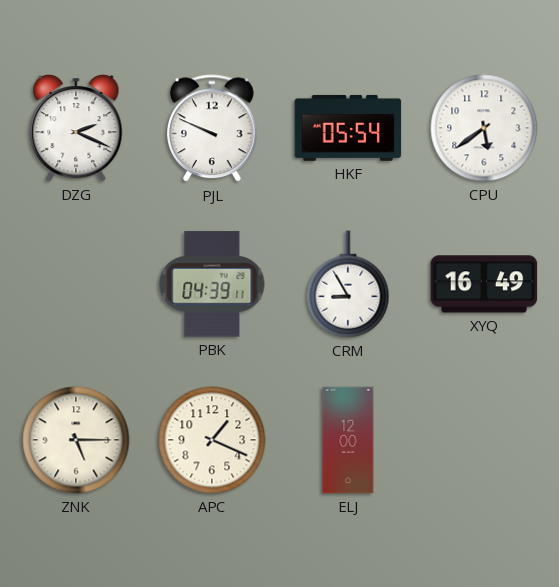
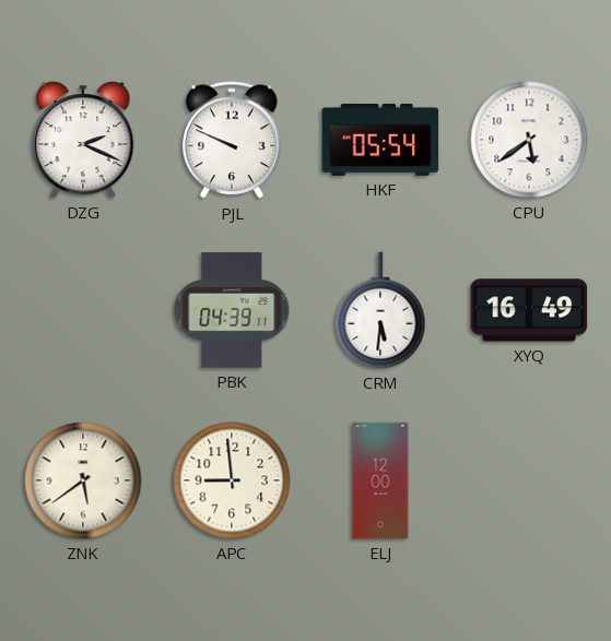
CRM: 8:55 -> 5:31 (380, 310)
ZNK: 5:15 -> 5:39 (83, 480)
APC: 1:19 -> 8:59 (232, 480)
